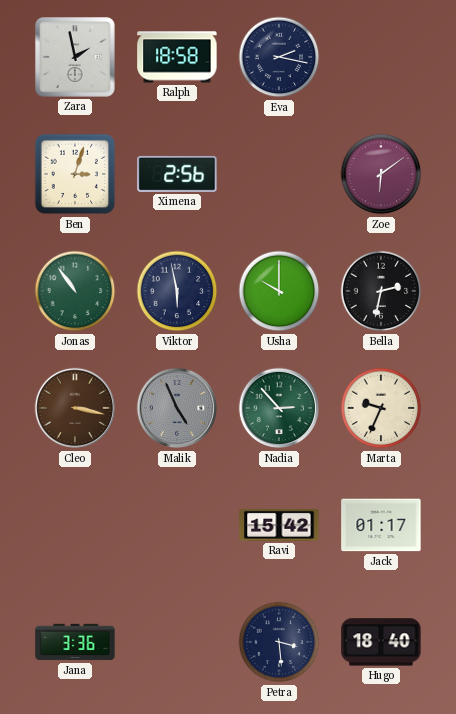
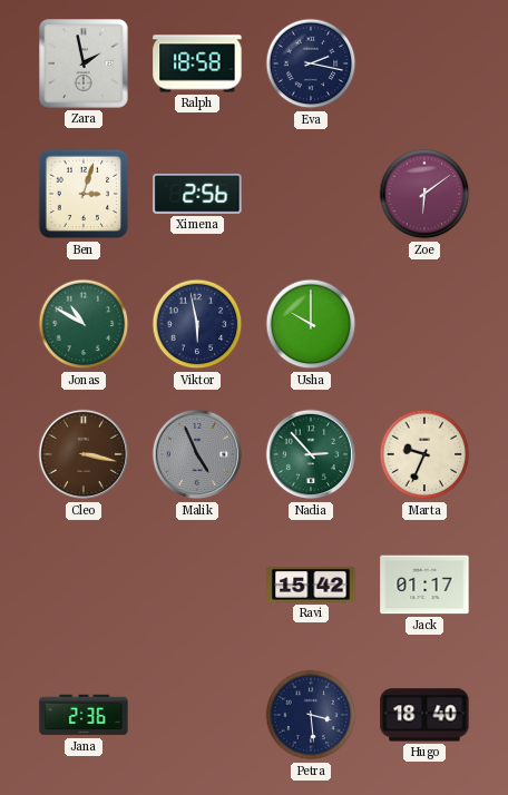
Jonas: 10:54 -> 10:50 (84, 324)
Bella: 2:32 -> none (381, 291)
Jana: 3:36 -> 2:36 (84, 715)
